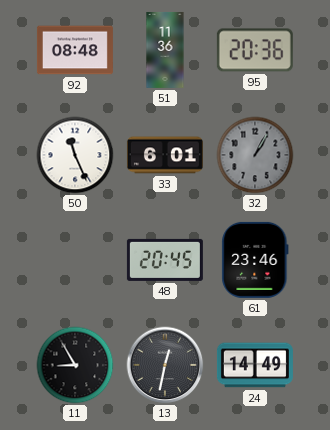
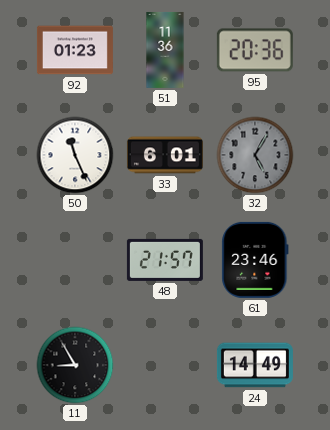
92: 08:48 -> 01:23 (75, 50)
32: 1:05 -> 5:05 (255, 155)
48: 20:45 -> 21:57 (165, 260)
13: 12:32 -> none (165, 365)
